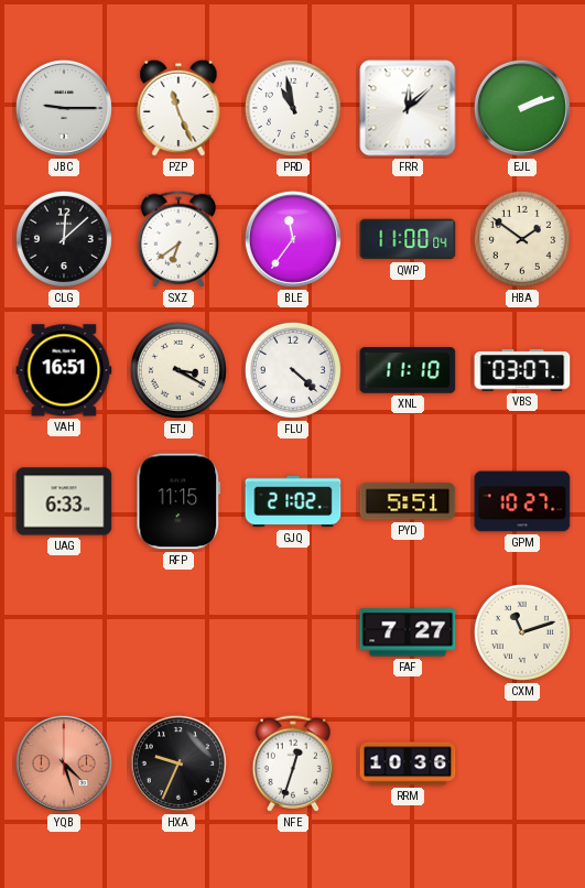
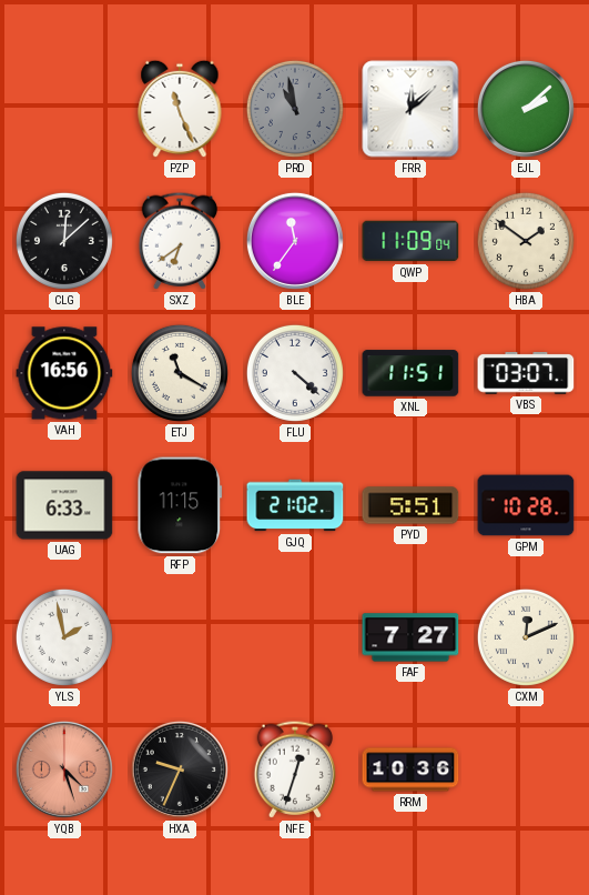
JBC: 9:15 -> none (64, 108)
PRD dial: white -> grey (295, 109)
EJL: 2:12 -> 2:08 (526, 109)
QWP: 11:00 -> 11:09 (410, 241)
VAH: 16:51 -> 16:56 (64, 373)
ETJ: 3:20 -> 11:20 (180, 373)
XNL: 11:10 -> 11:51 (410, 373)
GPM: 10:27 -> 10:28 (526, 505)
YLS: none -> 1:58 (64, 637)
CXM: 11:12 -> 12:11 (526, 637)
